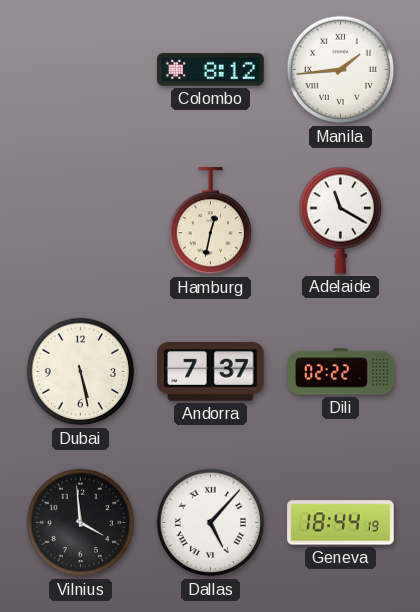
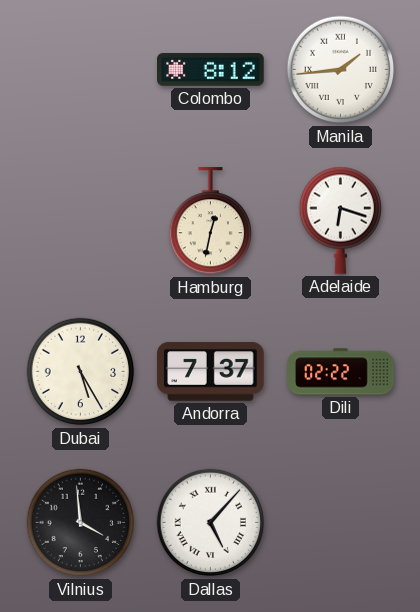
Adelaide: 11:20 -> 6:18 (340, 220)
Dubai: 5:28 -> 5:25 (81, 372)
Geneva: 18:44 -> none (341, 523)
